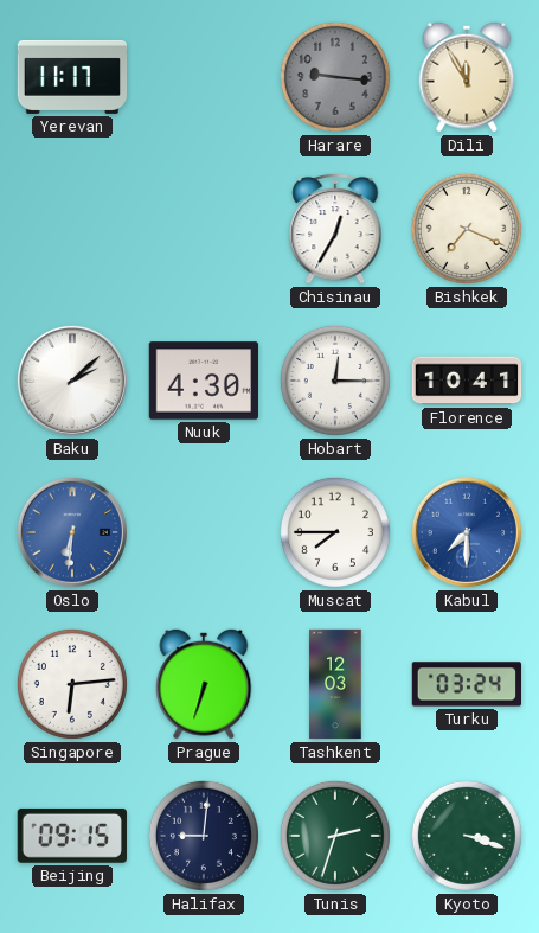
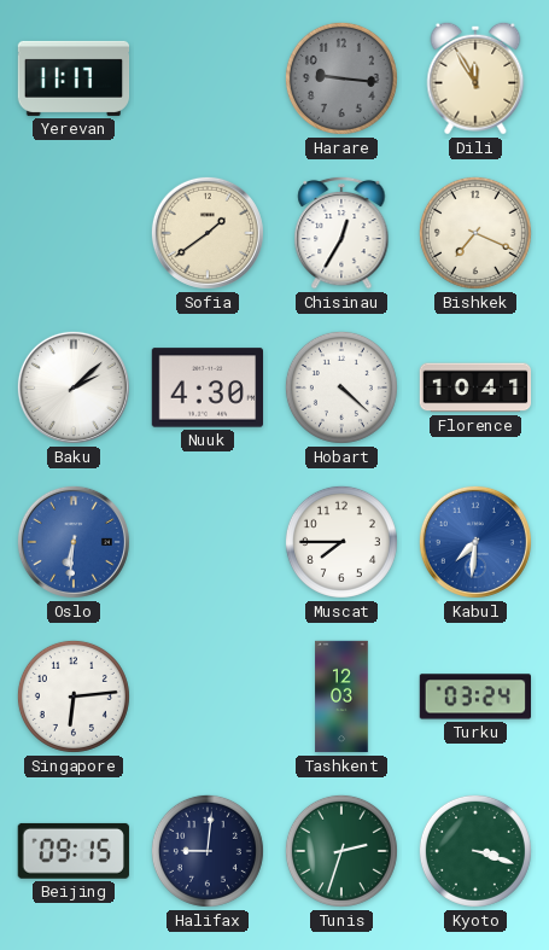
Sofia: none -> 1:39 (208, 233)
Hobart: 12:15 -> 4:22 (341, 387)
Kabul: 7:30 -> 7:31 (475, 542)
Prague: 6:33 -> none (204, 684)
